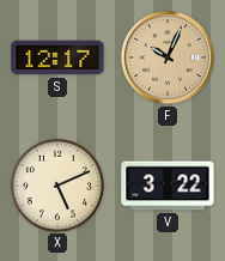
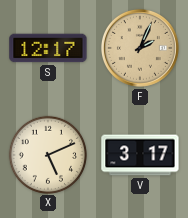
F: 10:04 -> 2:04 (140, 48)
V: 3:22 -> 3:17 (140, 155)
